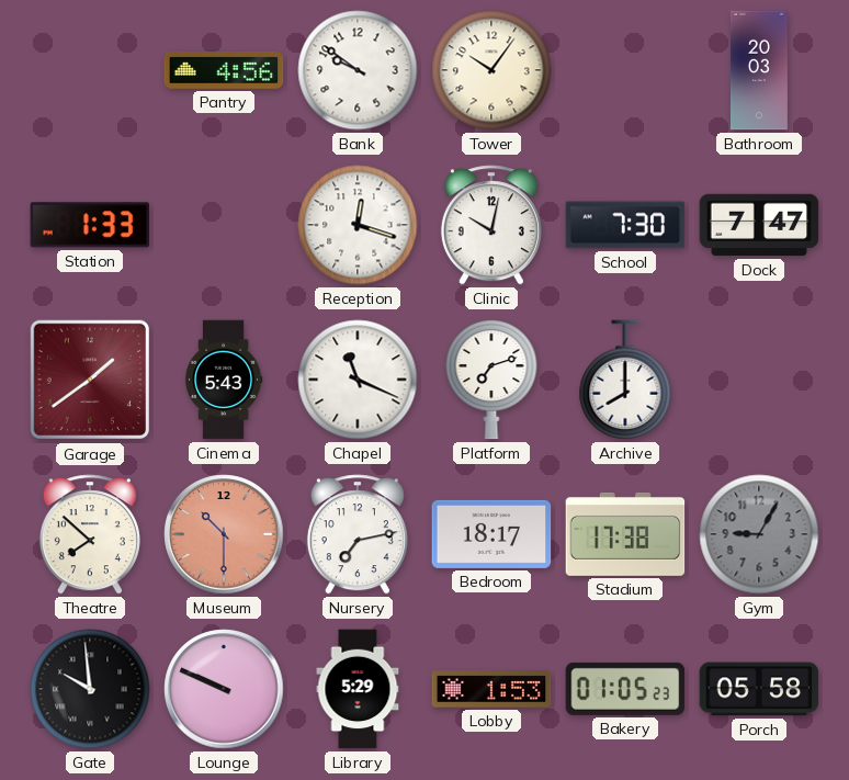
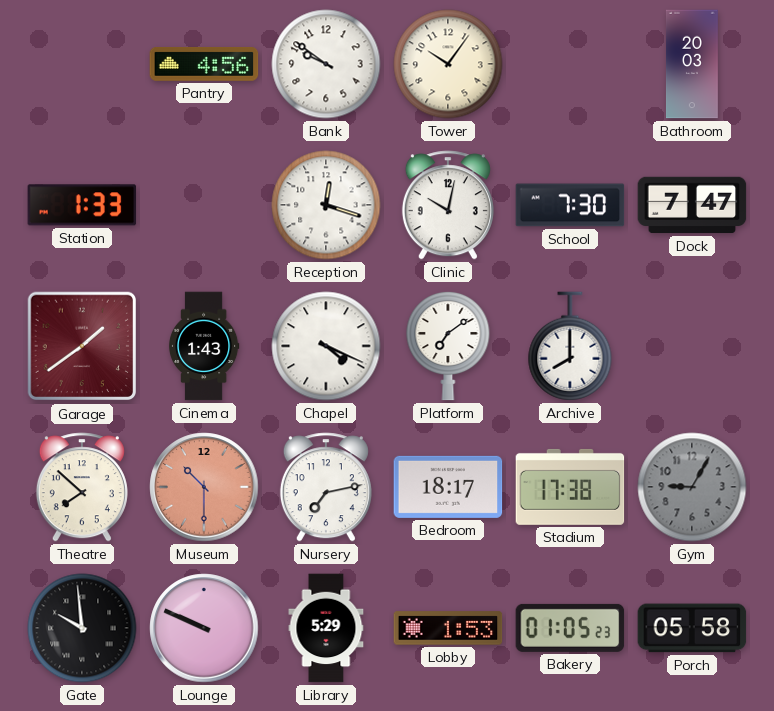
Cinema: 5:43 -> 1:43 (204, 346)
Chapel: 11:19 -> 4:19 (326, 346)
Platform: 7:12 -> 7:09 (448, 346)
